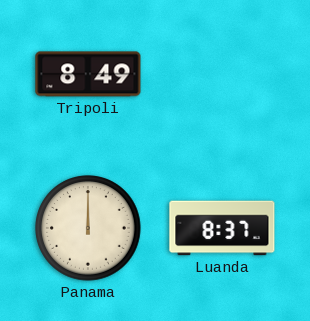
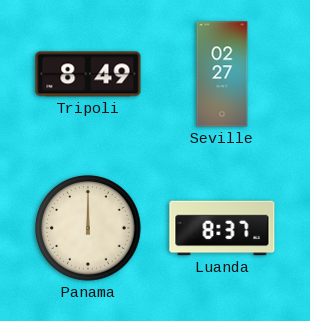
Seville: none -> 02:27 (222, 74)
